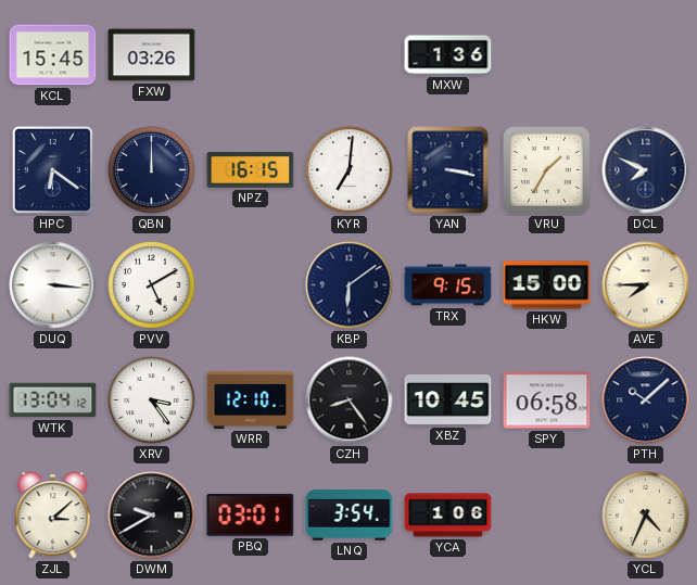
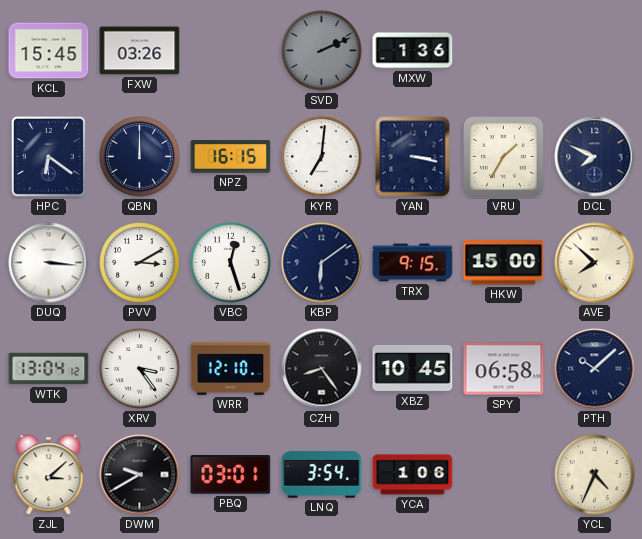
SVD: none -> 2:11 (322, 51)
PVV: 5:10 -> 3:10 (140, 263)
VBC: none -> 12:27 (231, 263)
AVE: 7:45 -> 7:52 (595, 263)
